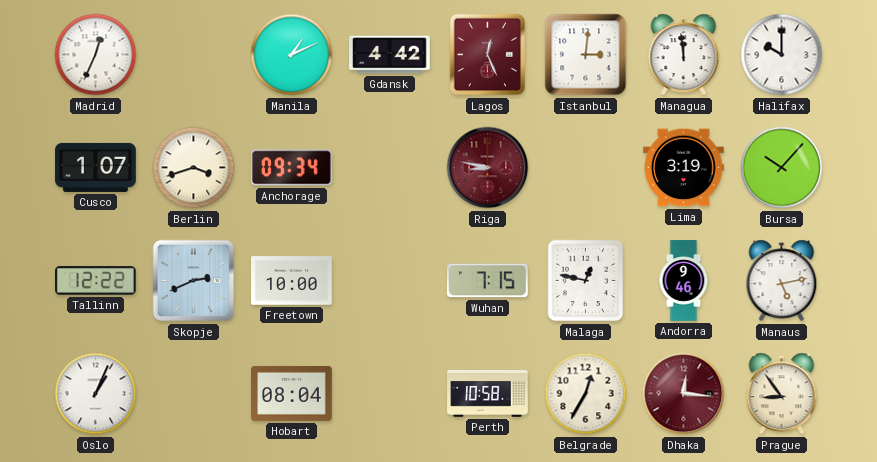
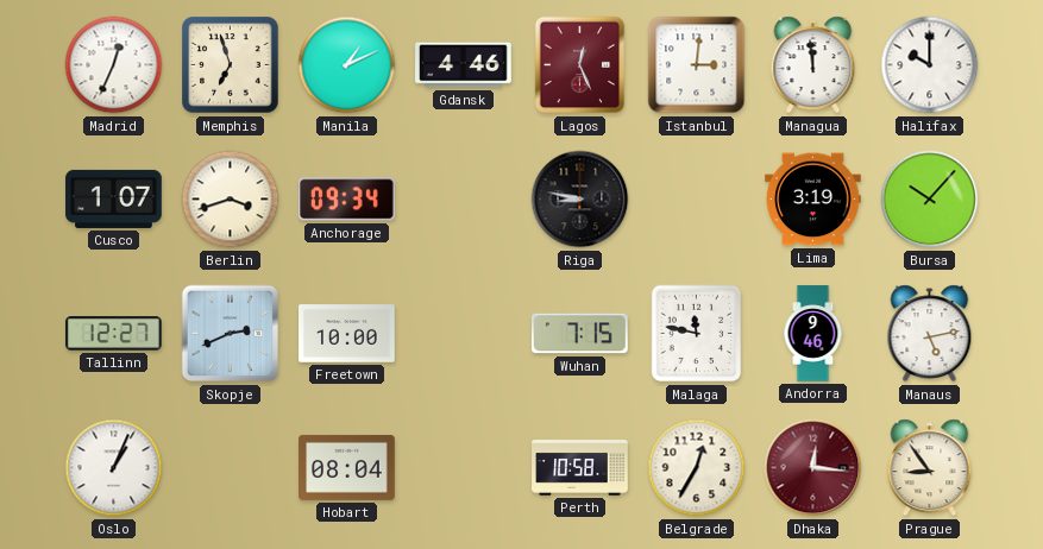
Memphis: none -> 6:57 (231, 65)
Gdansk: 4:42 -> 4:46 (464, 65)
Riga dial: burgundy -> black (580, 200)
Tallinn: 12:22 -> 12:27 (114, 334)
Malaga: 12:47 -> 11:47 (697, 334)
